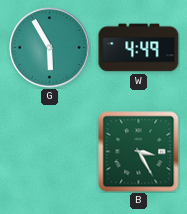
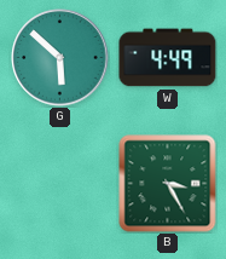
G: 5:55 -> 5:52 (60, 58)
